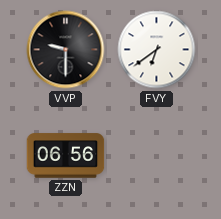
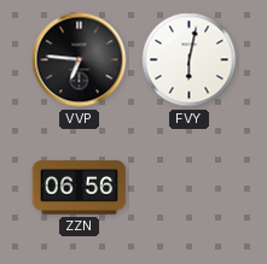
VVP: 9:30 -> 6:46 (80, 60)
FVY: 6:39 -> 6:02 (190, 60)
